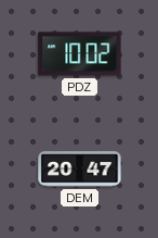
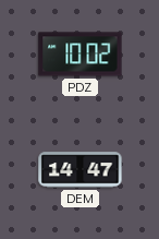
DEM: 20:47 -> 14:47 (81, 170)
